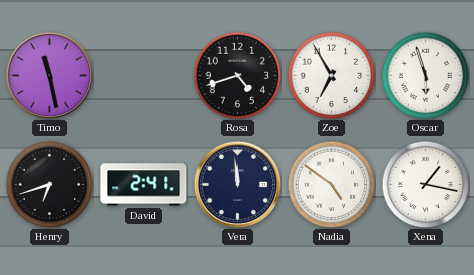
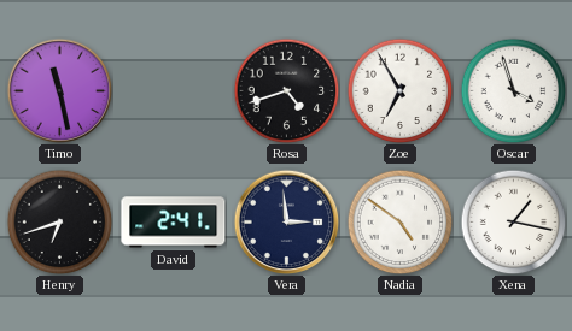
Oscar: 5:57 -> 3:57 (513, 90)
Vera: 11:59 -> 2:59 (286, 221)
